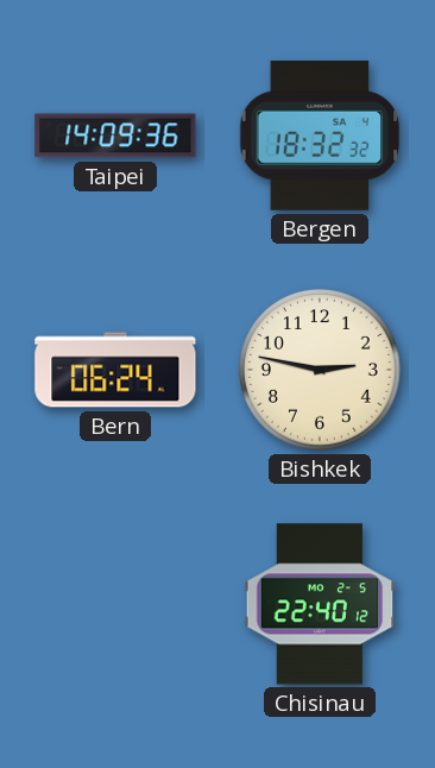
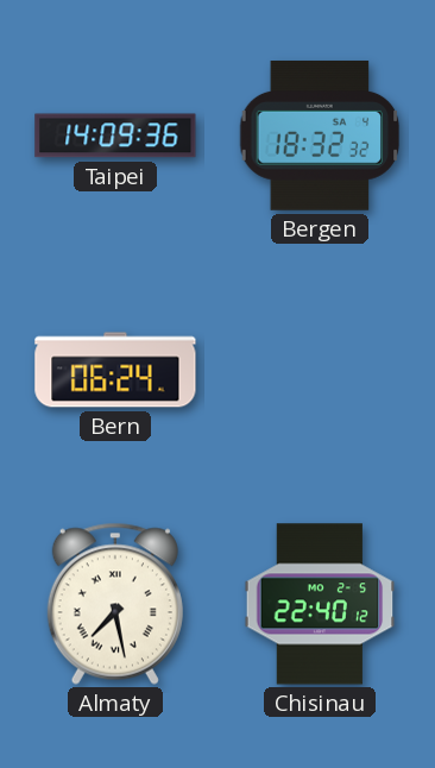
Bishkek: 2:47 -> none (320, 370)
Almaty: none -> 7:28 (115, 604)
